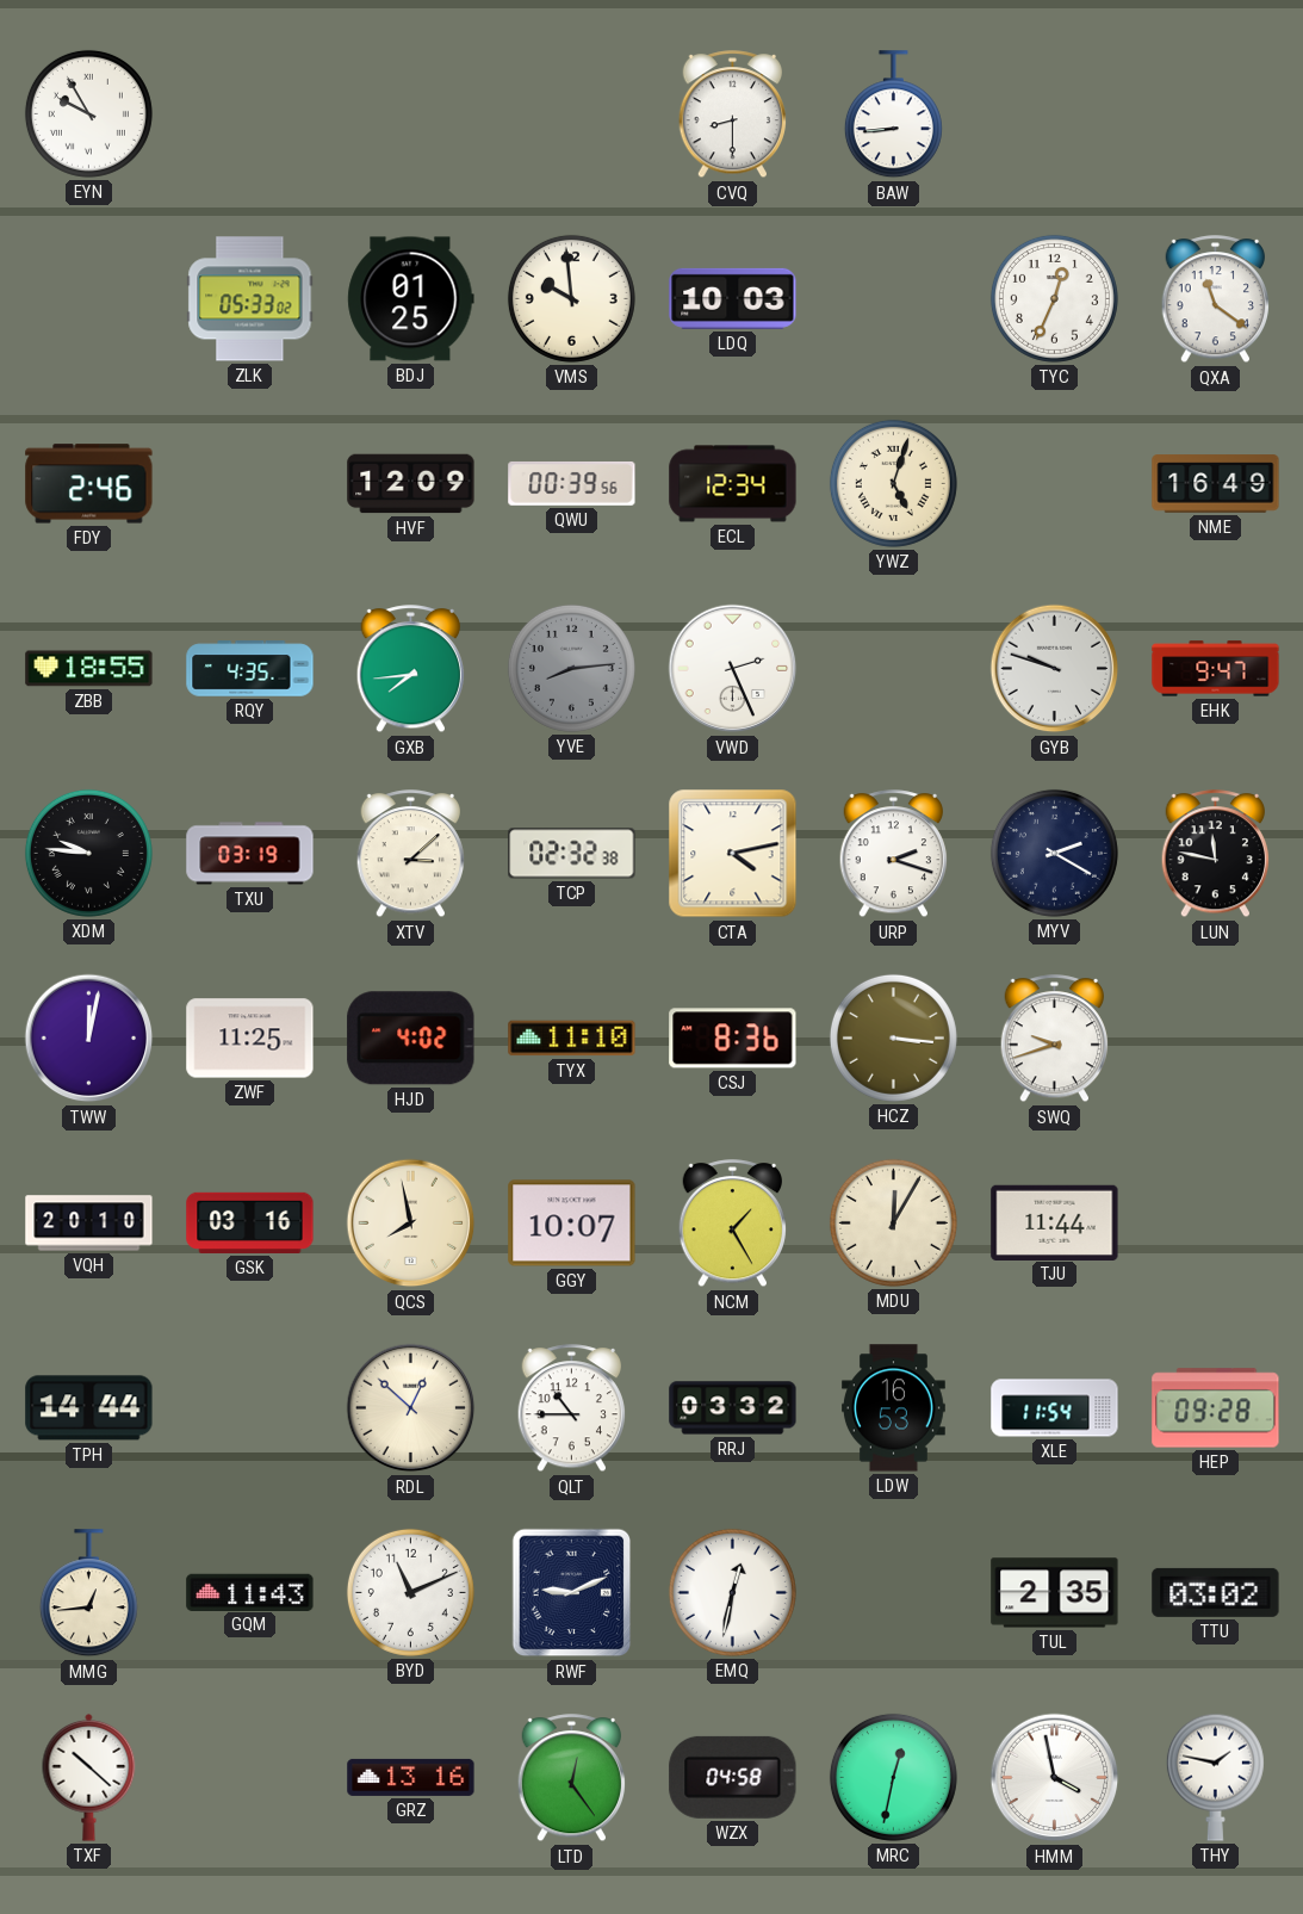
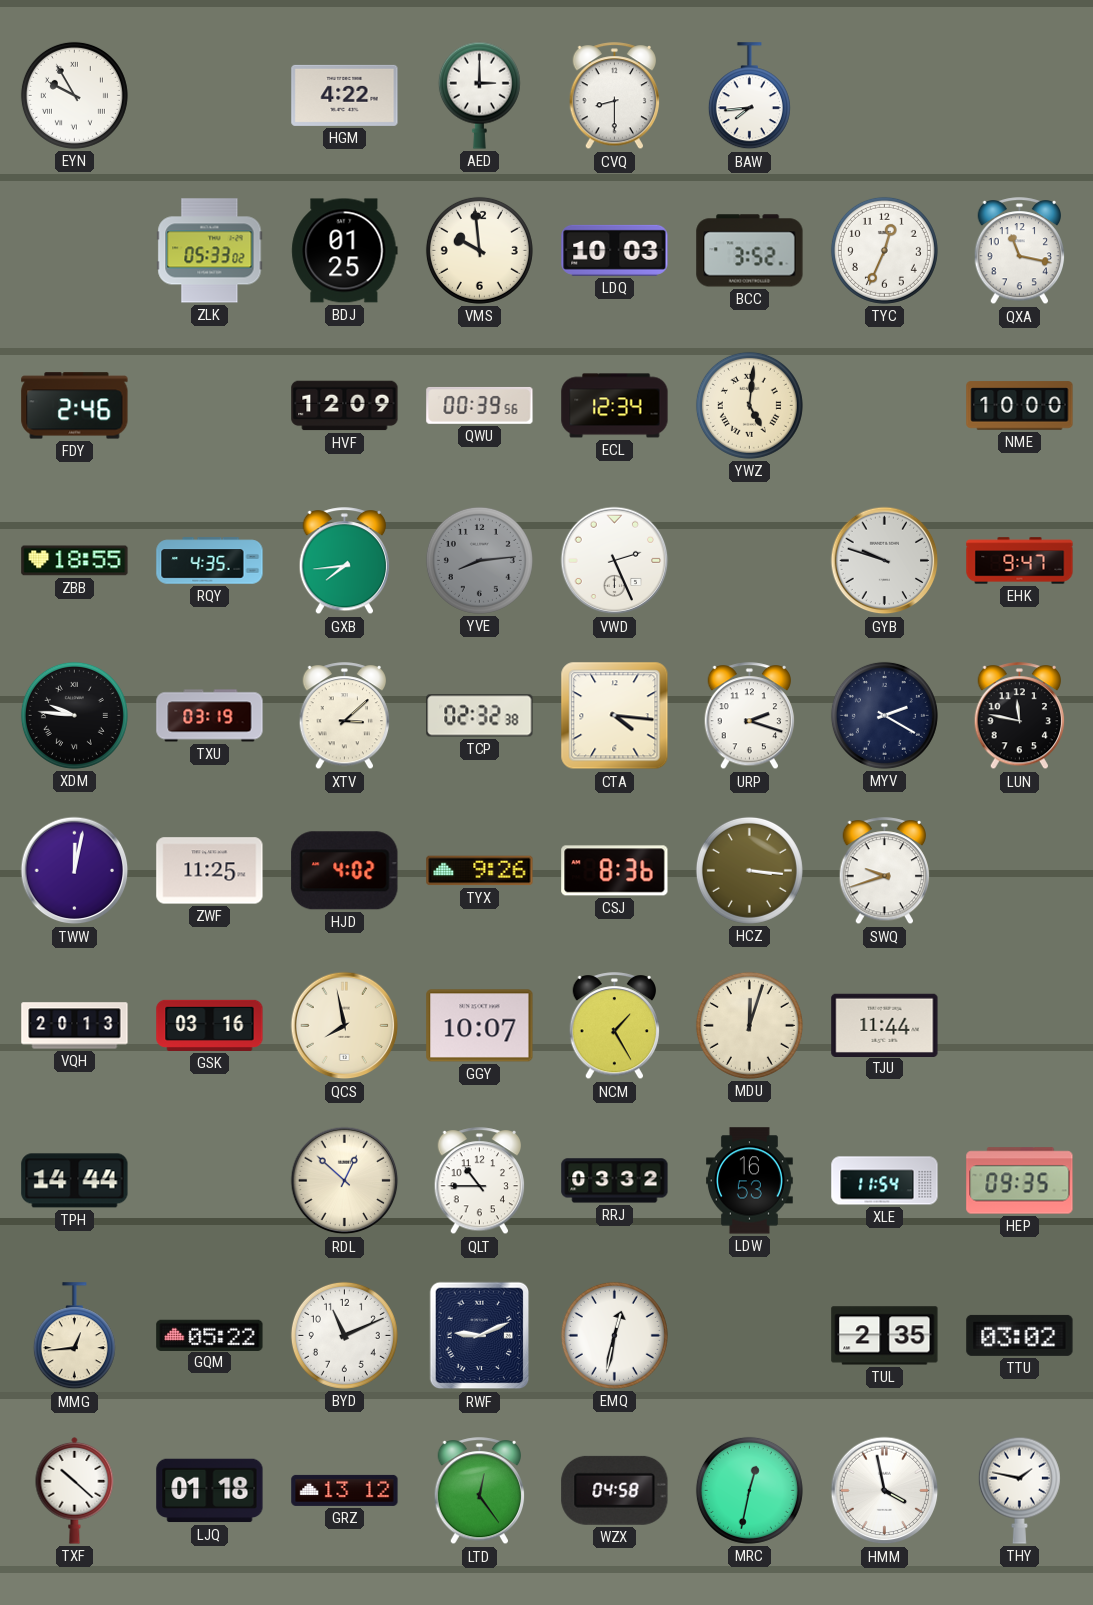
HGM: none -> 4:22 (345, 95)
AED: none -> 3:00 (479, 95)
BAW: 8:44 -> 7:44 (749, 96)
BCC: none -> 3:52 (750, 251)
QXA: 11:21 -> 11:17 (1020, 251)
YWZ: 5:03 -> 5:01 (749, 405)
NME: 16:49 -> 10:00 (1020, 406)
CTA: 4:13 -> 4:16 (615, 716)
TYX: 11:10 -> 9:26 (480, 871)
VQH: 20:10 -> 20:13 (75, 1026)
MDU: 12:05 -> 12:03 (749, 1025)
HEP: 09:28 -> 09:35 (1020, 1181)
GQM: 11:43 -> 05:22 (210, 1335)
LJQ: none -> 01:18 (210, 1491)
GRZ: 13:16 -> 13:12 (345, 1490)
